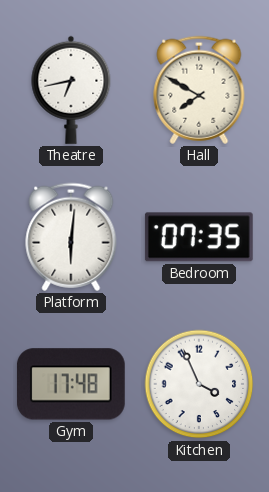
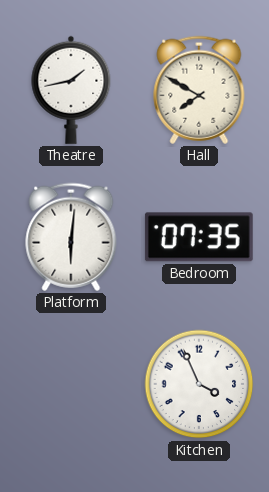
Theatre: 6:43 -> 1:43 (71, 90)
Gym: 17:48 -> none (71, 384)
